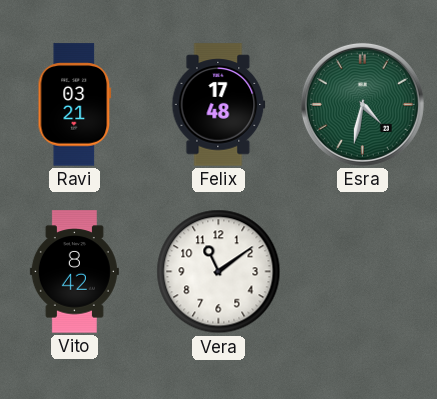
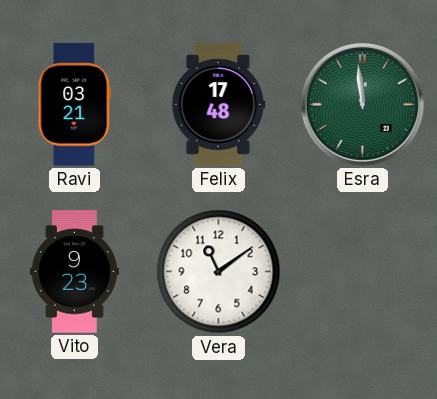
Esra: 4:32 -> 11:59 (362, 104)
Vito: 8:42 -> 9:23 (74, 272)
